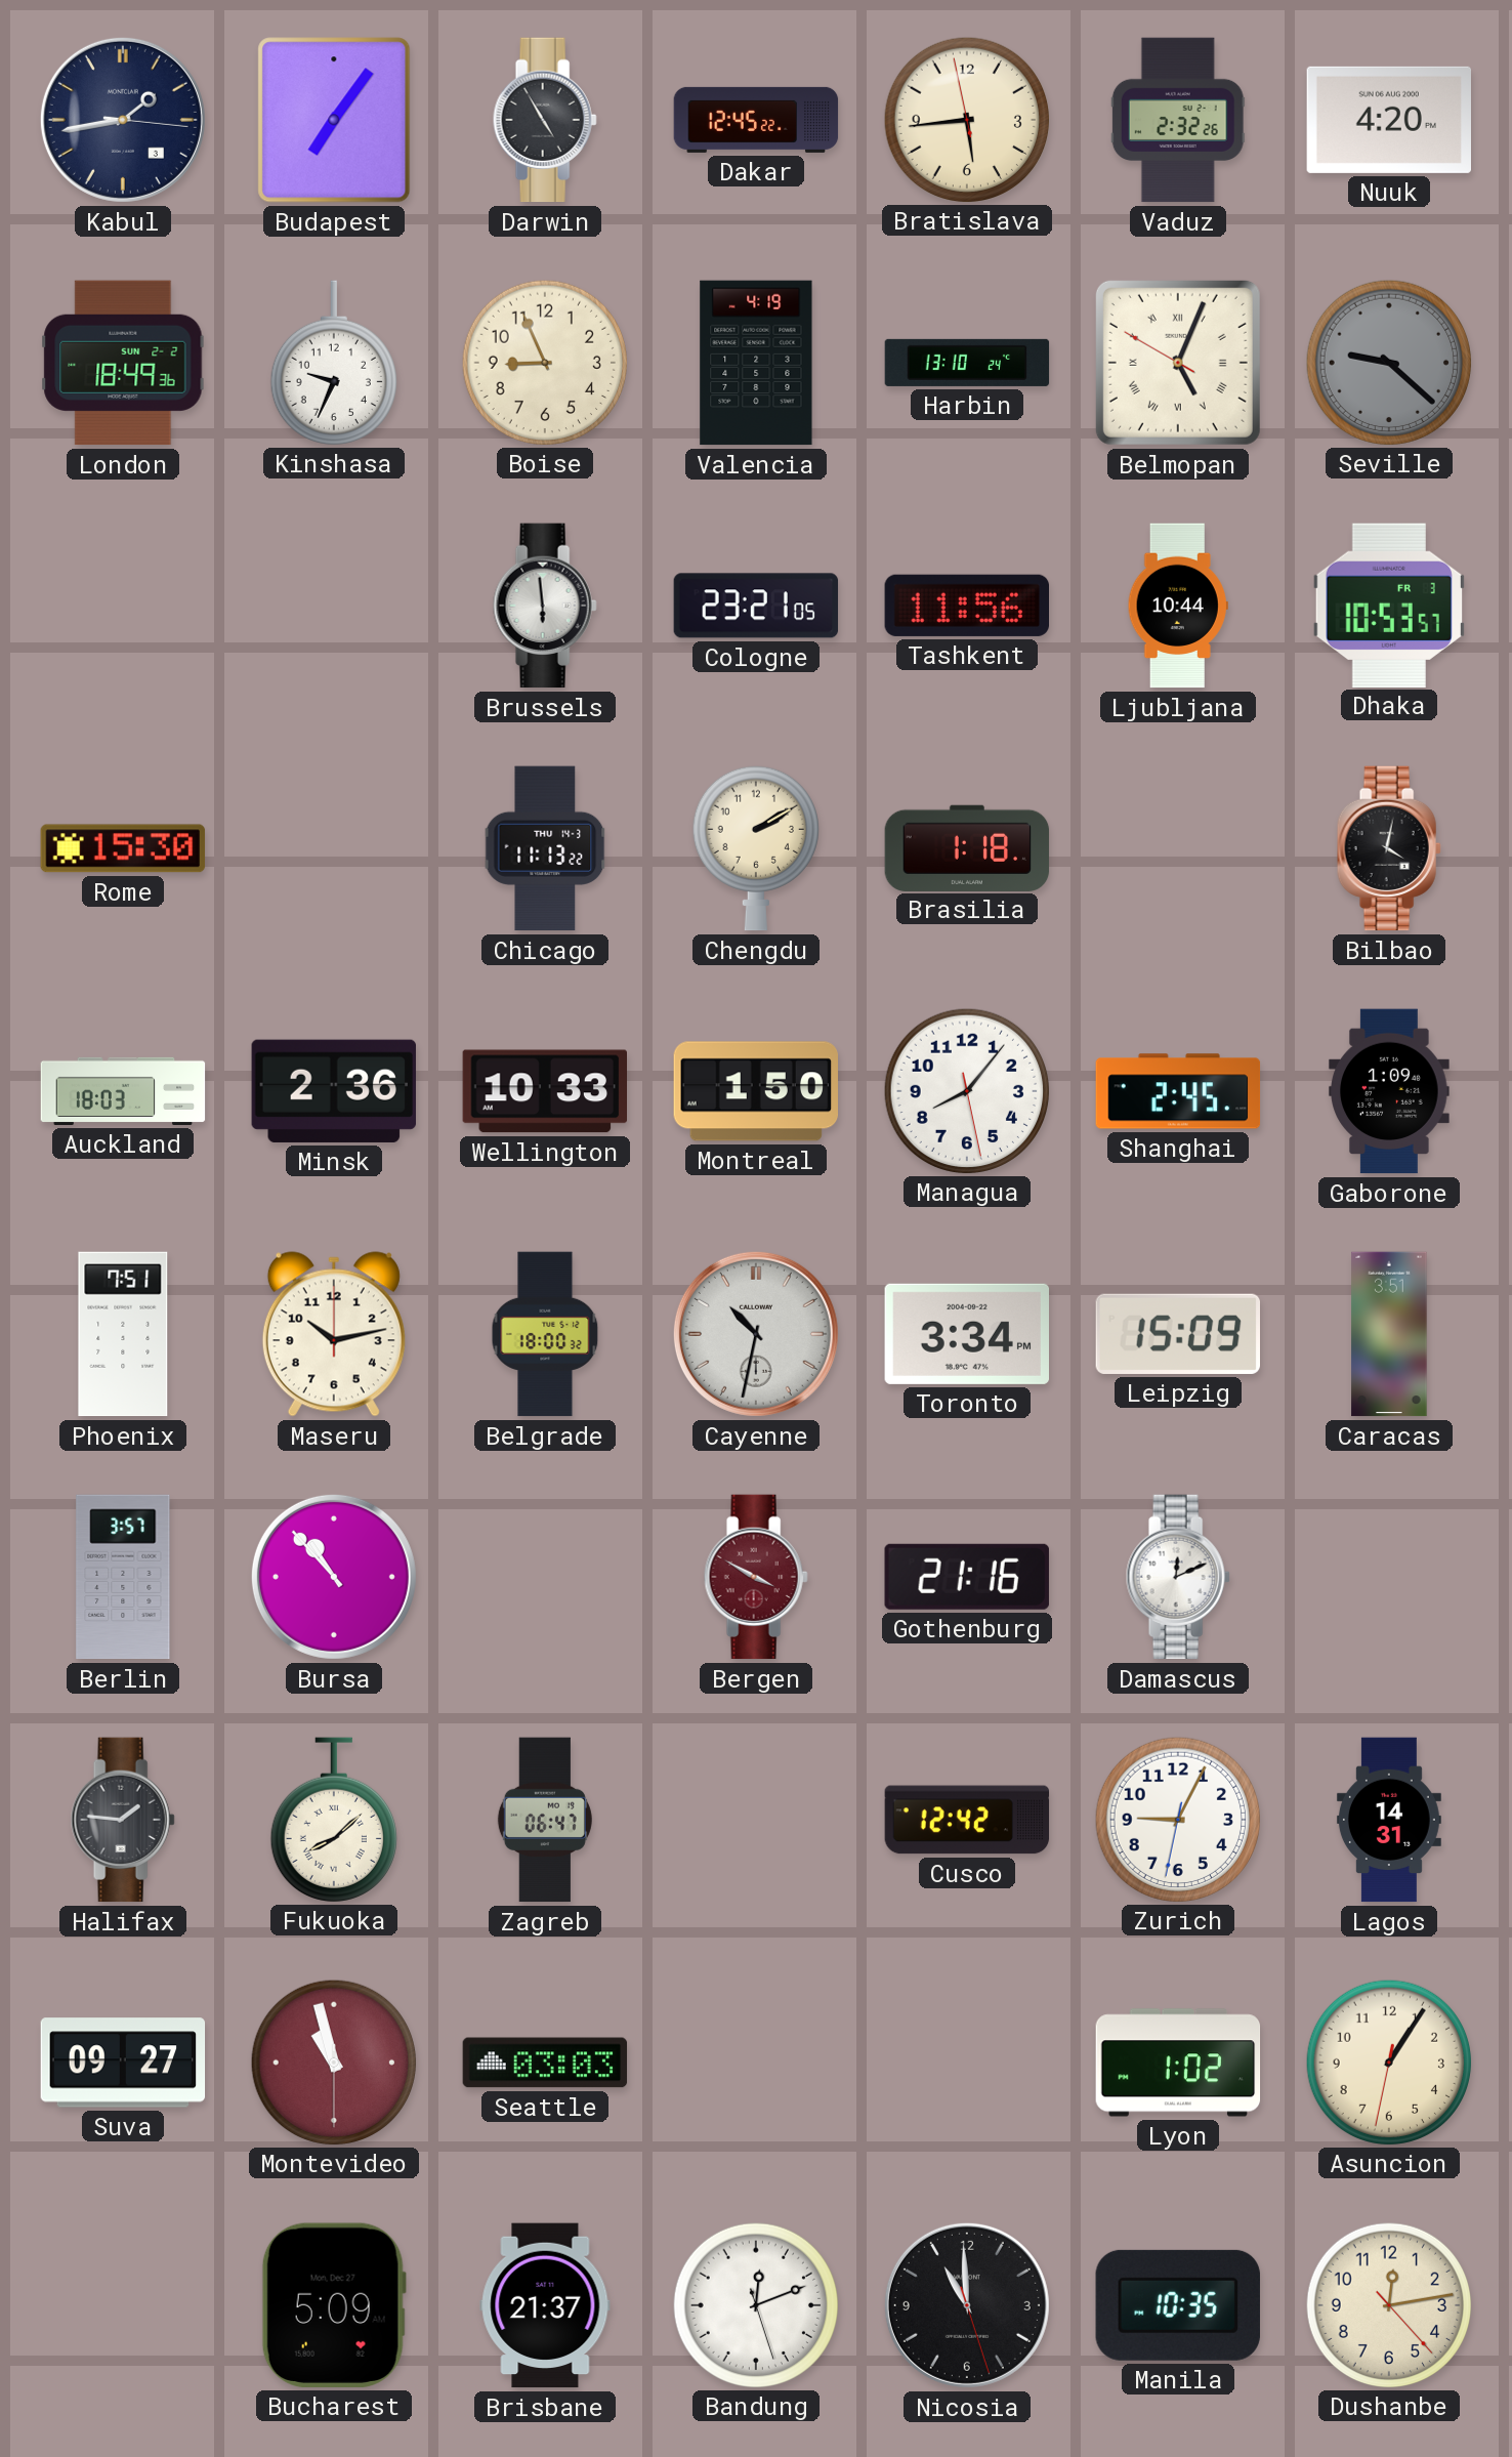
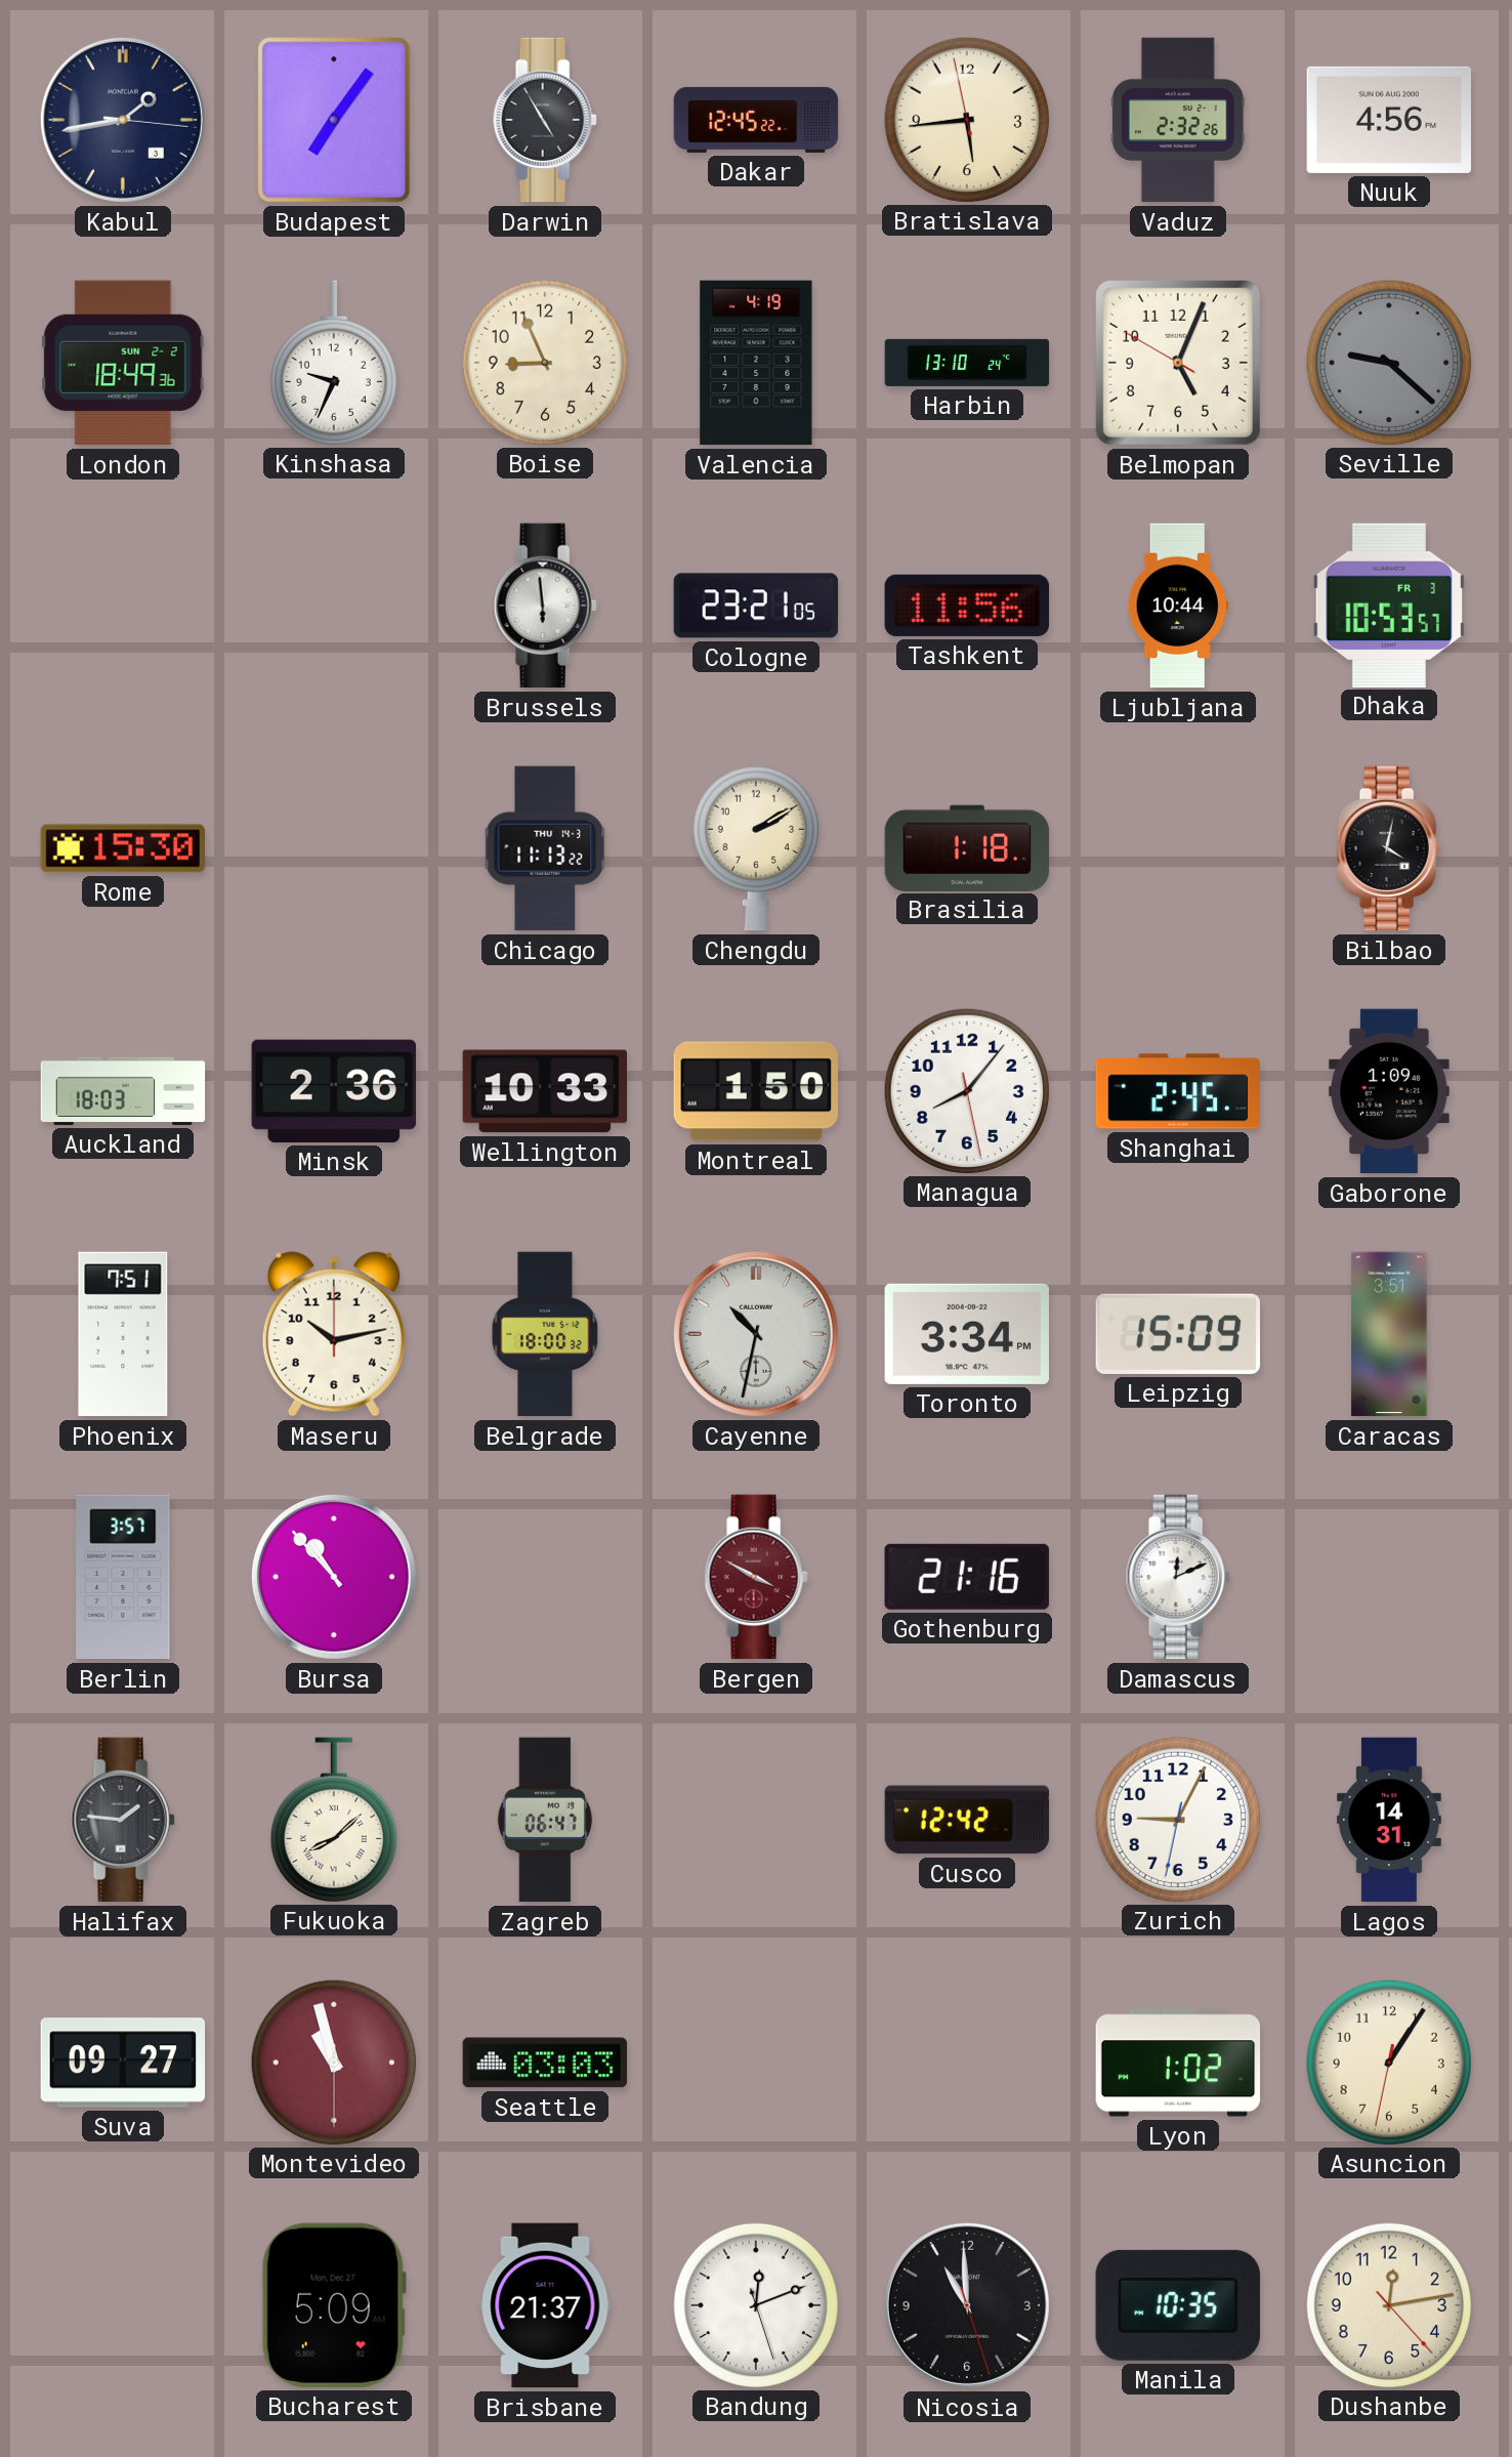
Nuuk: 4:20 -> 4:56 (1388, 120)
Belmopan numerals: Roman -> Arabic (1178, 363)
